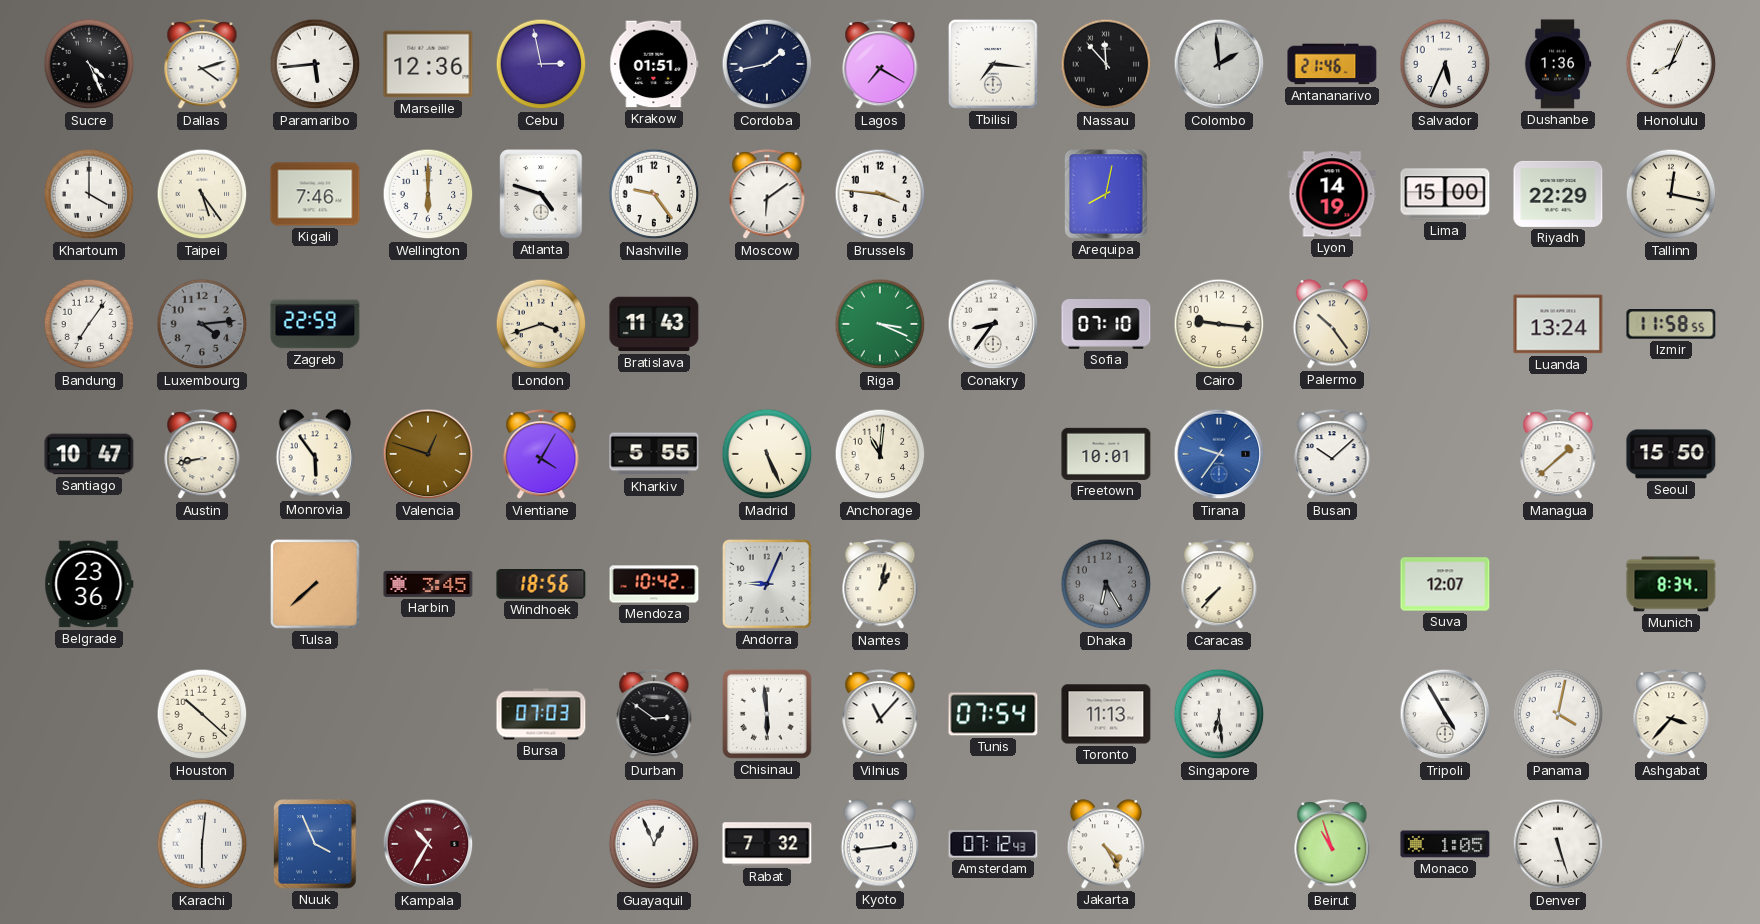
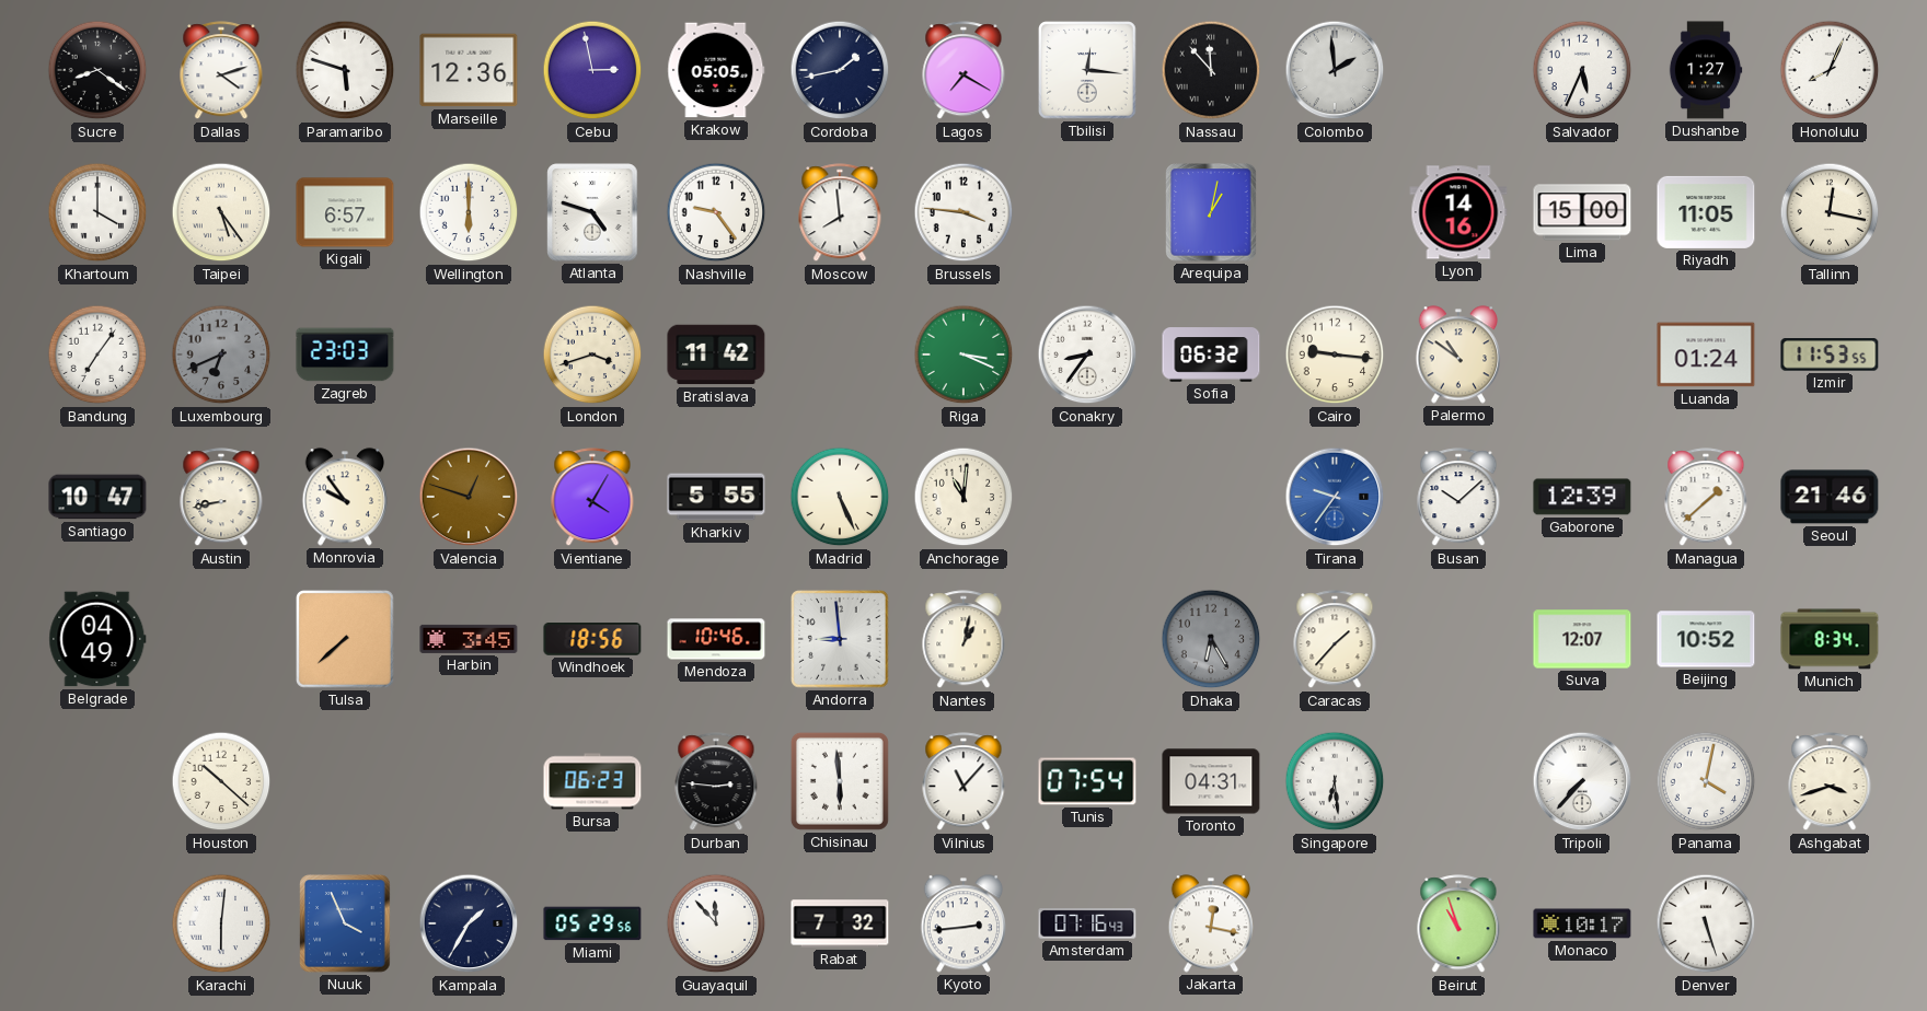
Sucre: 4:26 -> 8:21 (97, 70)
Paramaribo: 5:44 -> 5:48 (345, 70)
Krakow: 01:51 -> 05:05 (716, 70)
Tbilisi: 7:16 -> 12:16 (1088, 71)
Antananarivo: 21:46 -> none (1332, 64)
Dushanbe: 1:36 -> 1:27 (1706, 70)
Kigali: 7:46 -> 6:57 (345, 212)
Moscow: 6:09 -> 7:59 (840, 213)
Arequipa: 8:02 -> 1:02 (1211, 212)
Lyon: 14:19 -> 14:16 (1458, 212)
Riyadh: 22:29 -> 11:05 (1706, 212)
Luxembourg: 4:14 -> 6:41 (221, 355)
Zagreb: 22:59 -> 23:03 (345, 355)
Bratislava: 11:43 -> 11:42 (716, 355)
Sofia: 07:10 -> 06:32 (1211, 355)
Palermo: 10:24 -> 10:51 (1458, 355)
Luanda: 13:24 -> 01:24 (1706, 355)
Izmir: 11:58 -> 11:53 (1830, 356)
Monrovia: 5:54 -> 9:54 (345, 497)
Freetown: 10:01 -> none (1106, 454)
Gaborone: none -> 12:39 (1582, 497)
Seoul: 15:50 -> 21:46 (1830, 497)
Belgrade: 23:36 -> 04:49 (97, 639)
Mendoza: 10:42 -> 10:46 (716, 639)
Andorra: 9:04 -> 8:59 (841, 640)
Caracas: 7:37 -> 1:37 (1335, 640)
Beijing: none -> 10:52 (1706, 639)
Bursa: 07:03 -> 06:23 (592, 781)
Durban: 2:51 -> 2:46 (716, 782)
Toronto: 11:13 -> 04:31 (1211, 781)
Tripoli: 4:55 -> 7:37 (1582, 781)
Ashgabat: 3:37 -> 3:42 (1830, 782)
Kampala: 10:35 -> 1:35 (469, 923)
Kampala dial: burgundy -> navy (469, 923)
Miami: none -> 05:29 (592, 923)
Guayaquil: 12:56 -> 11:53 (716, 923)
Amsterdam: 07:12 -> 07:16 (1087, 923)
Jakarta: 4:25 -> 12:17 (1211, 923)
Monaco: 1:05 -> 10:17 (1582, 923)
